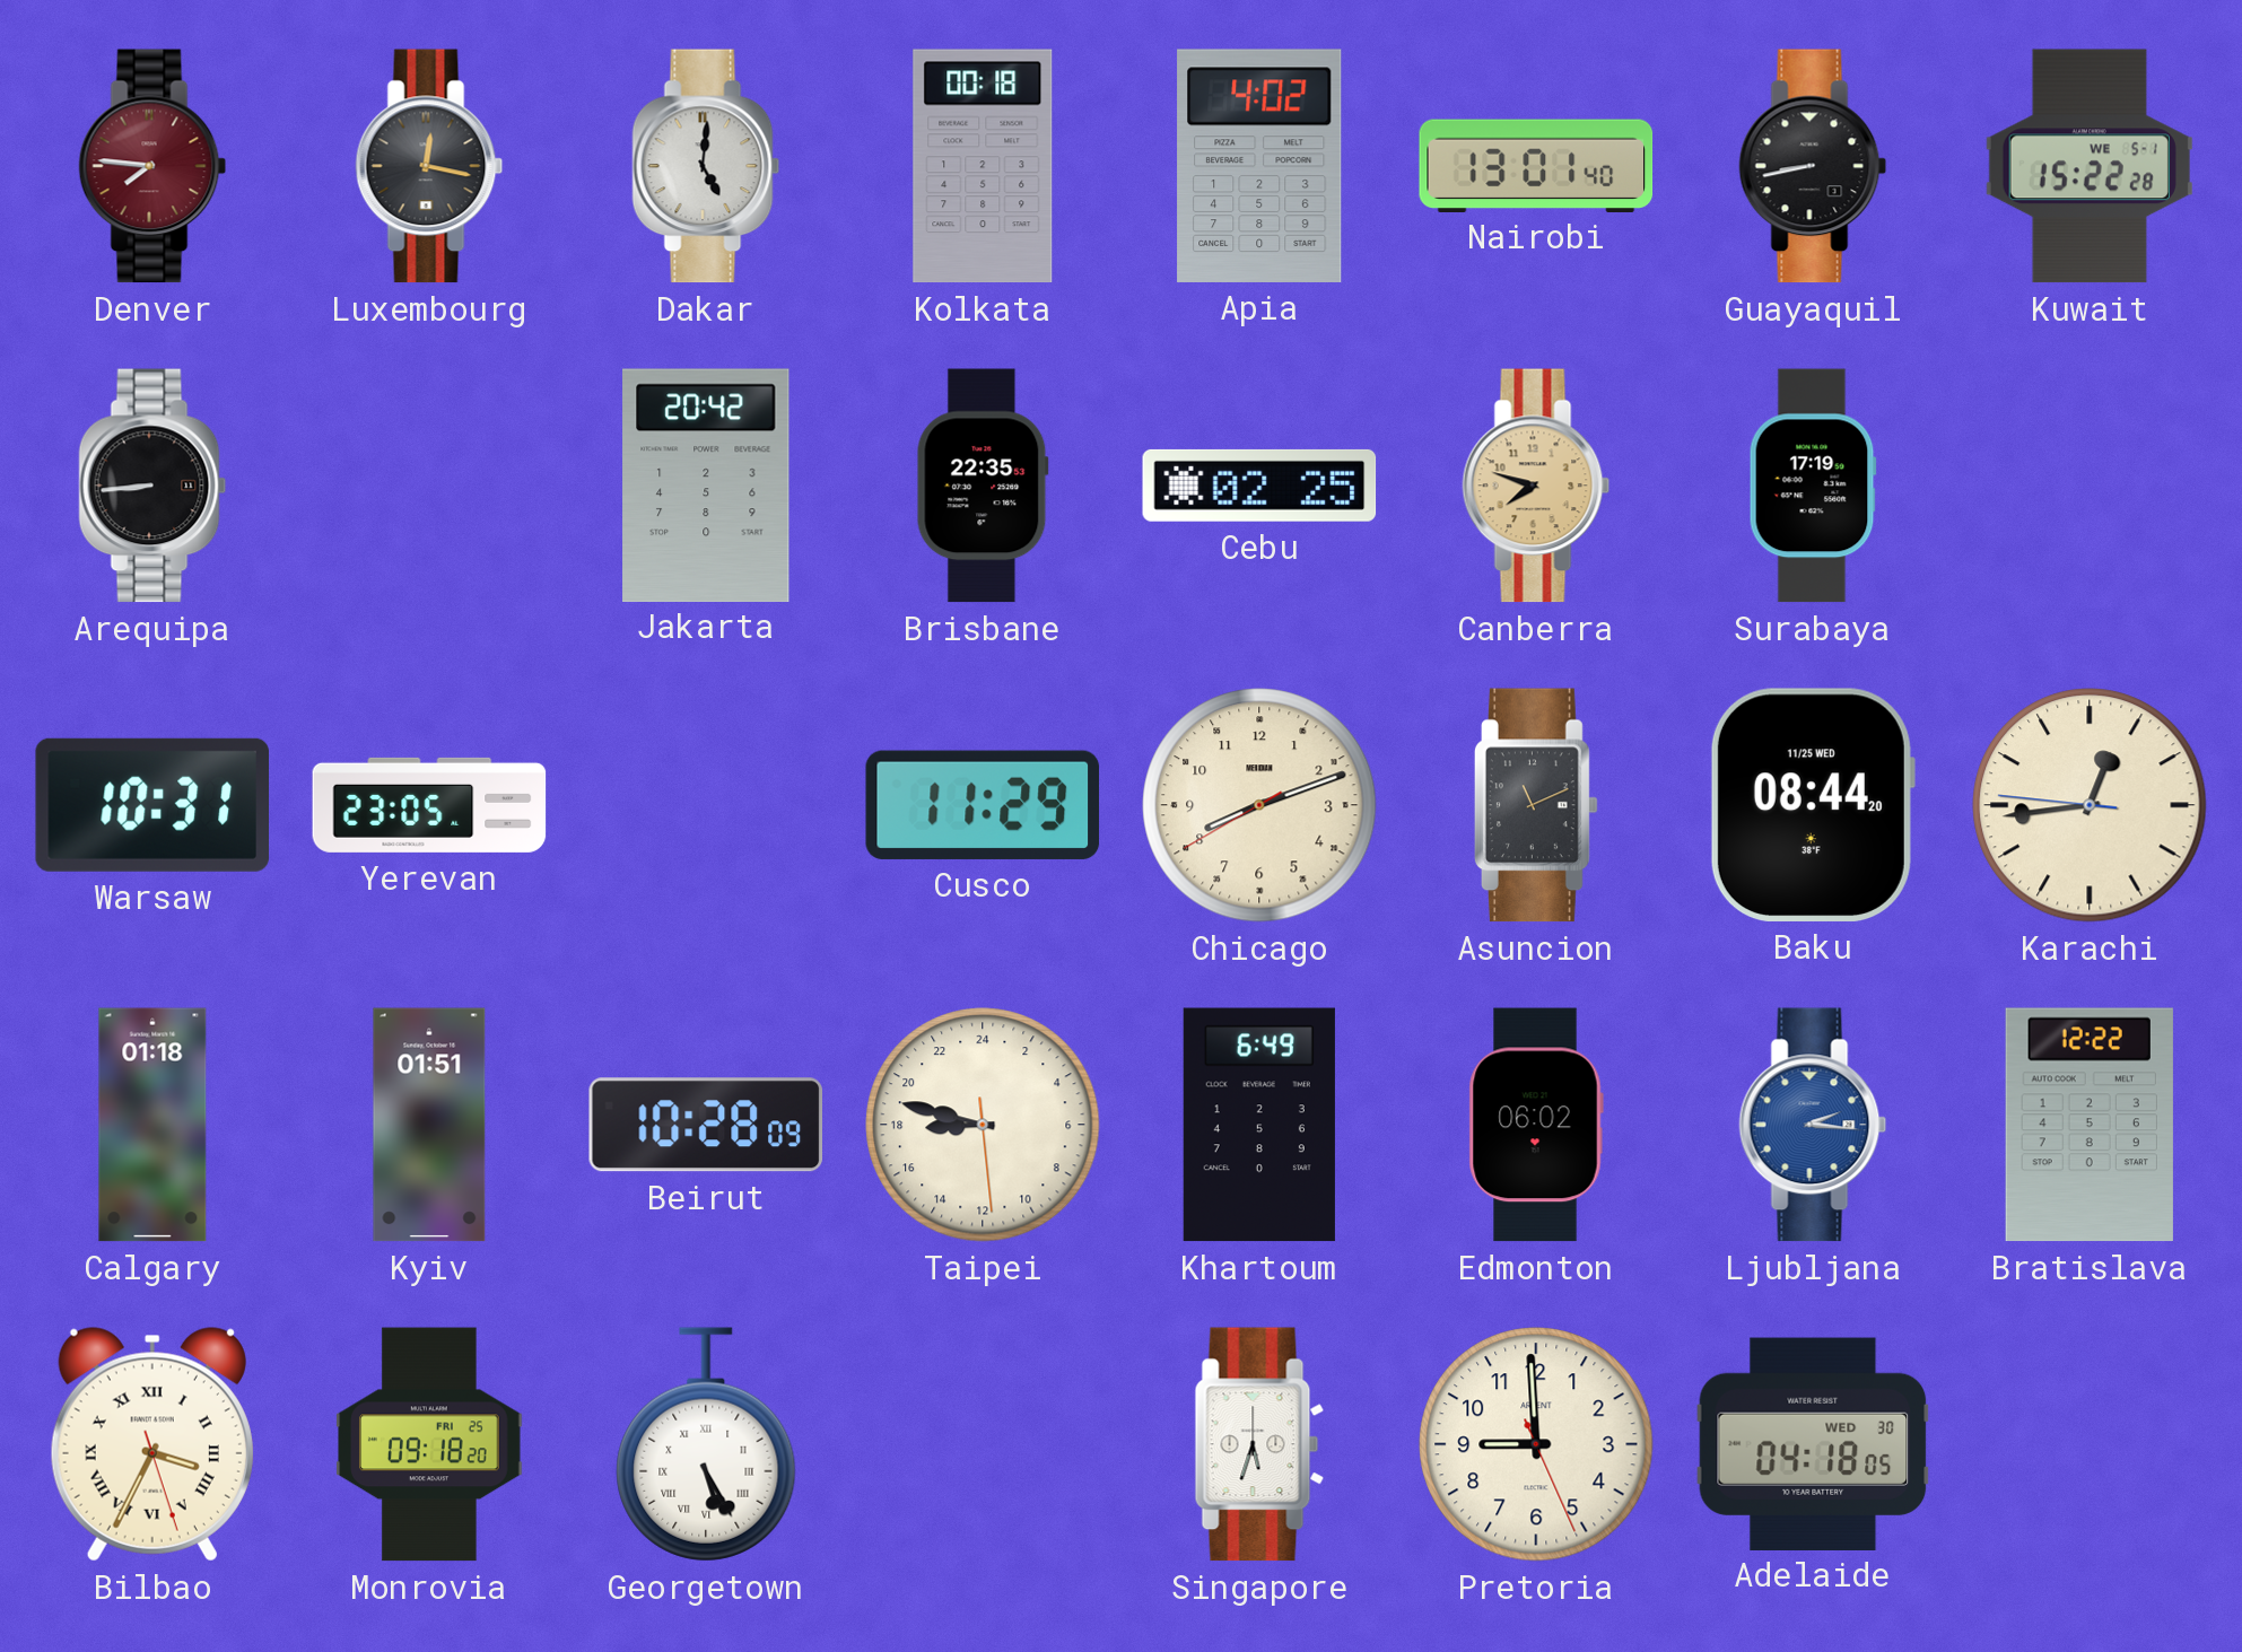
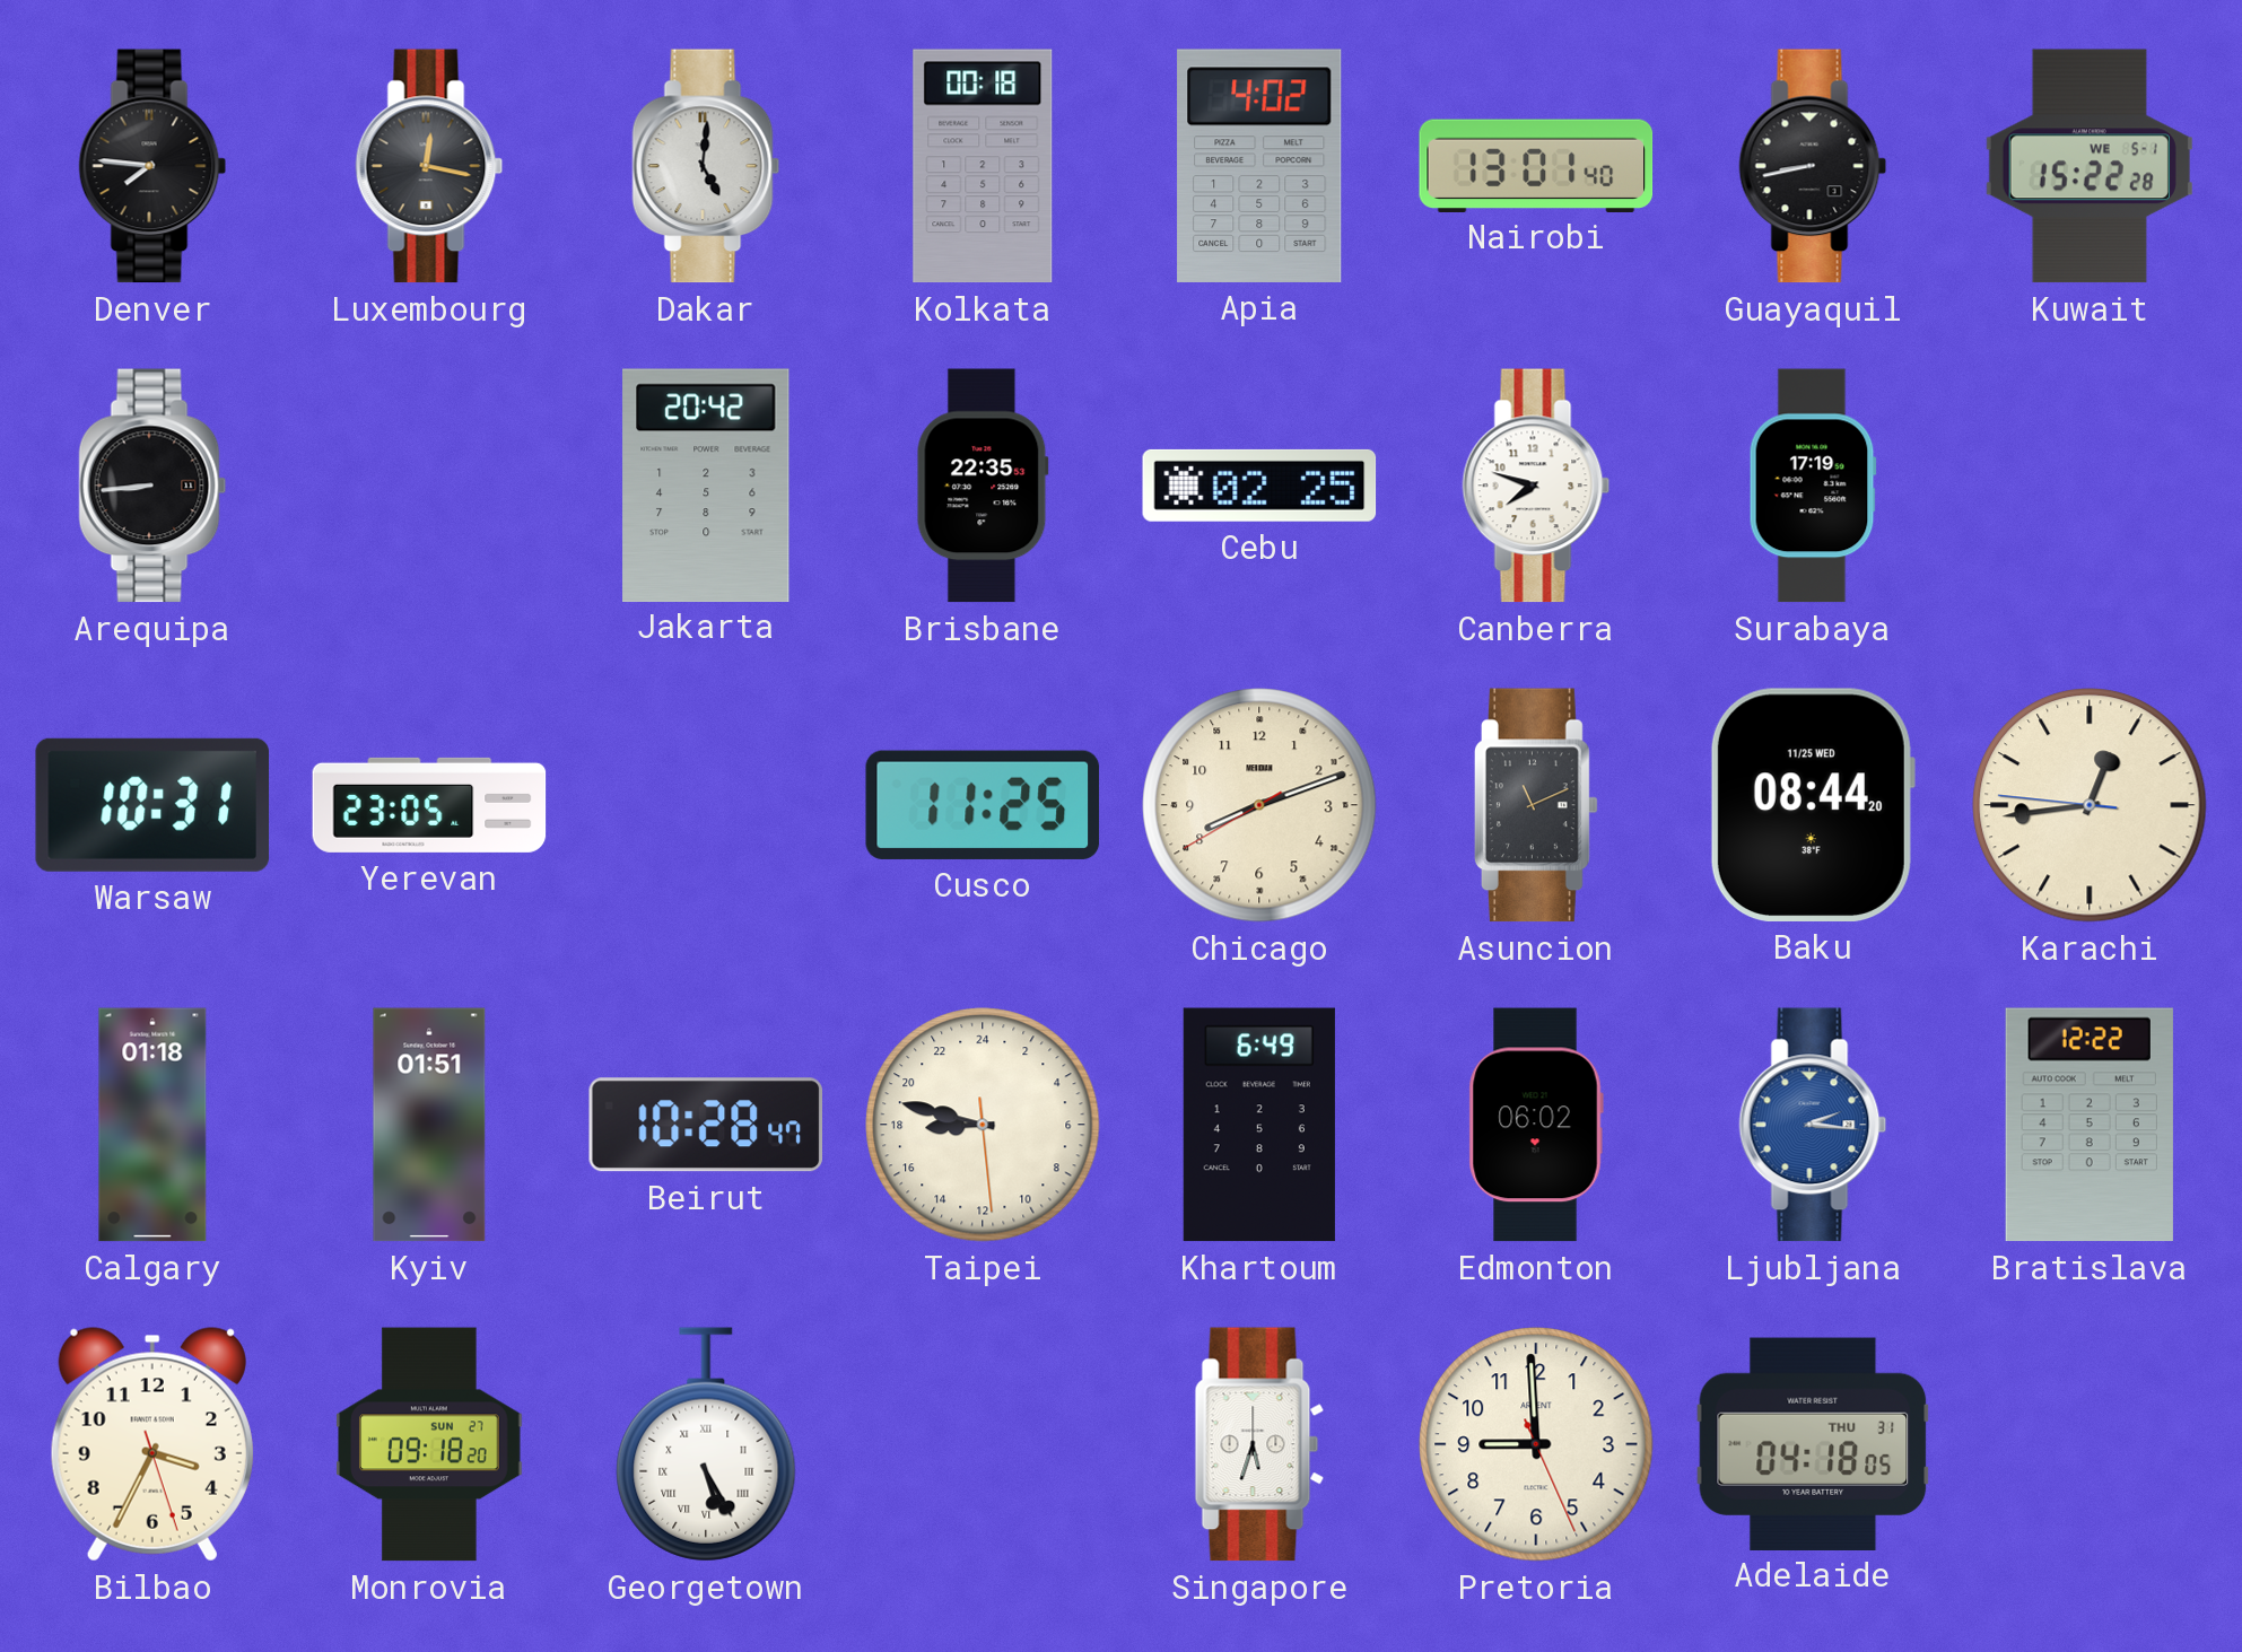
Denver dial: burgundy -> black (152, 166)
Canberra dial: champagne -> white (1536, 486)
Cusco: 11:29 -> 11:25 (983, 805)
Beirut: 10:28:09 -> 10:28:47 (705, 1125)
Bilbao numerals: Roman -> Arabic (152, 1444)
Monrovia date: FRI 25 -> SUN 27 (429, 1444)
Adelaide date: WED 30 -> THU 31 (1813, 1443)
